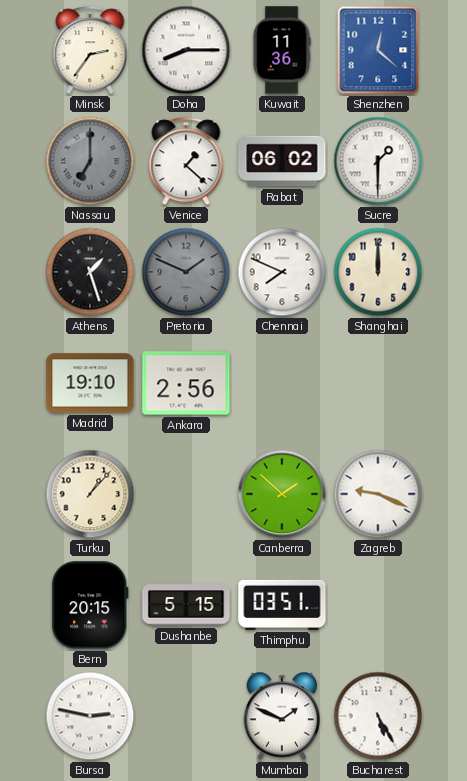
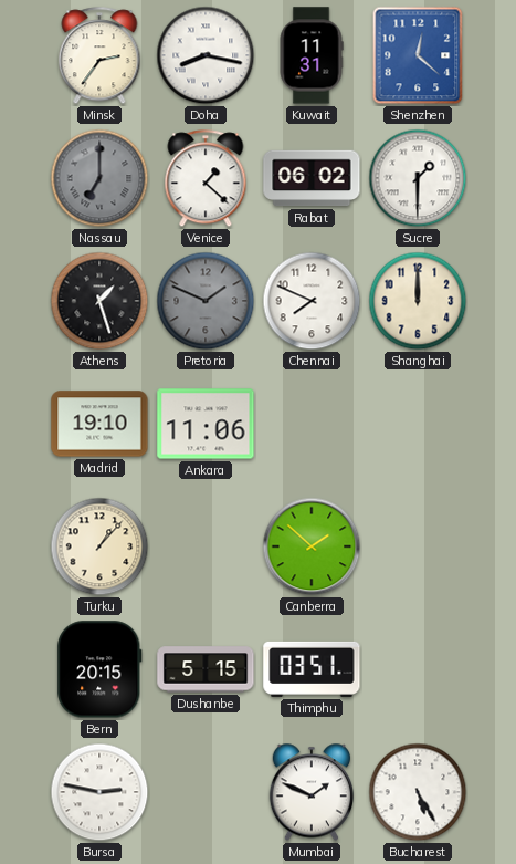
Doha: 8:15 -> 8:17 (206, 55)
Kuwait: 11:36 -> 11:31 (312, 55)
Ankara: 2:56 -> 11:06 (206, 424)
Zagreb: 9:19 -> none (378, 494)
